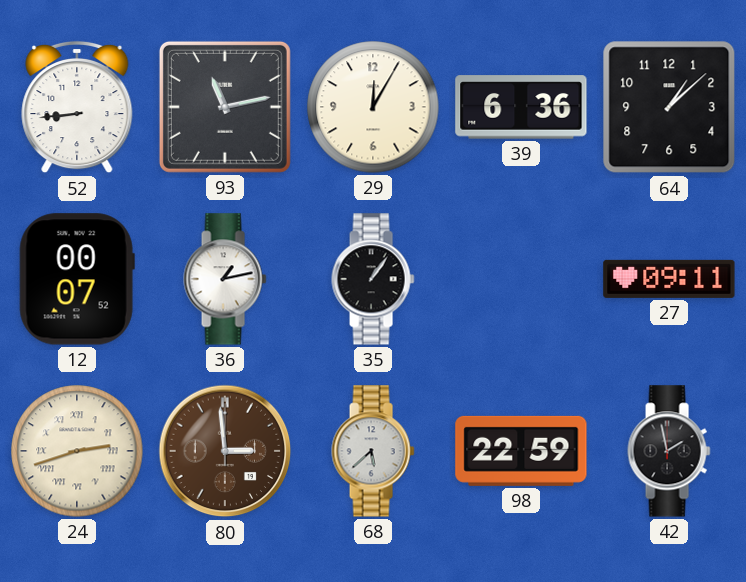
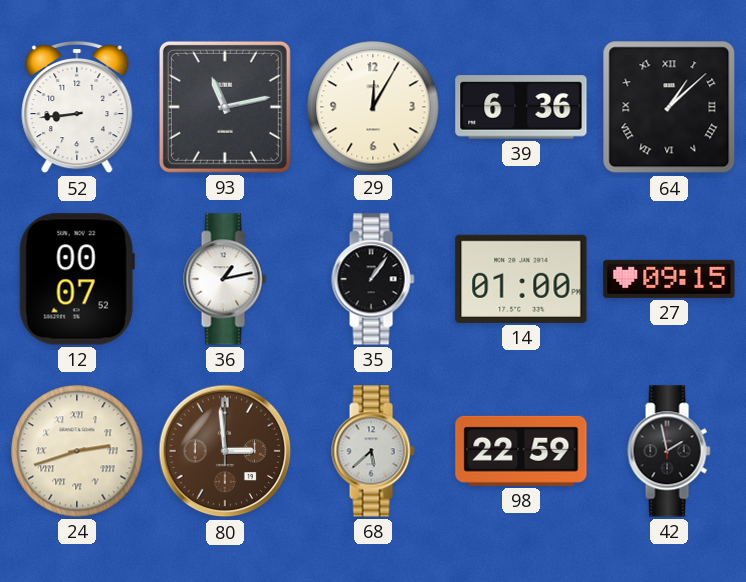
64 numerals: Arabic -> Roman (669, 107)
14: none -> 01:00 (521, 279)
27: 09:11 -> 09:15 (669, 279)
